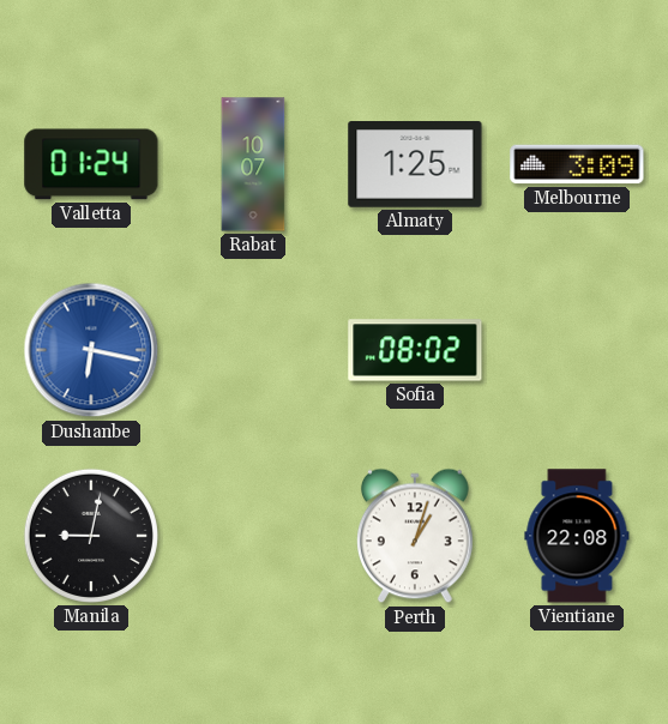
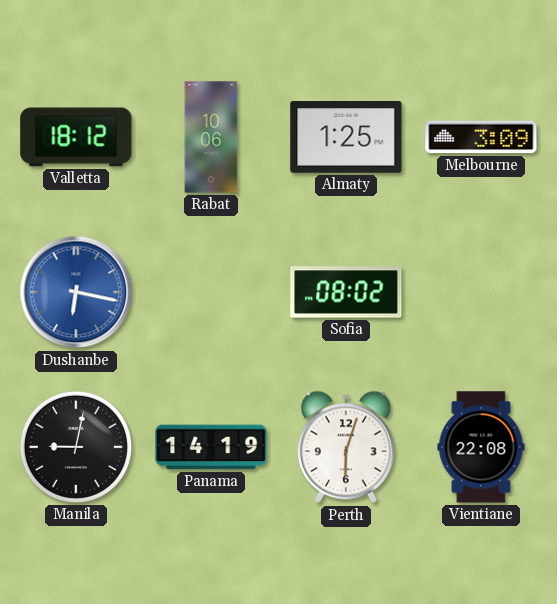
Valletta: 01:24 -> 18:12 (76, 137)
Rabat: 10:07 -> 10:06 (211, 137)
Panama: none -> 14:19 (211, 447)
Perth: 1:03 -> 6:03 (346, 447)
